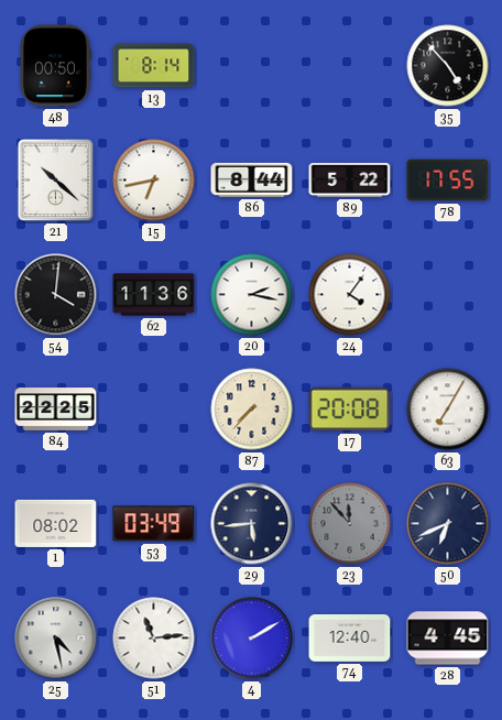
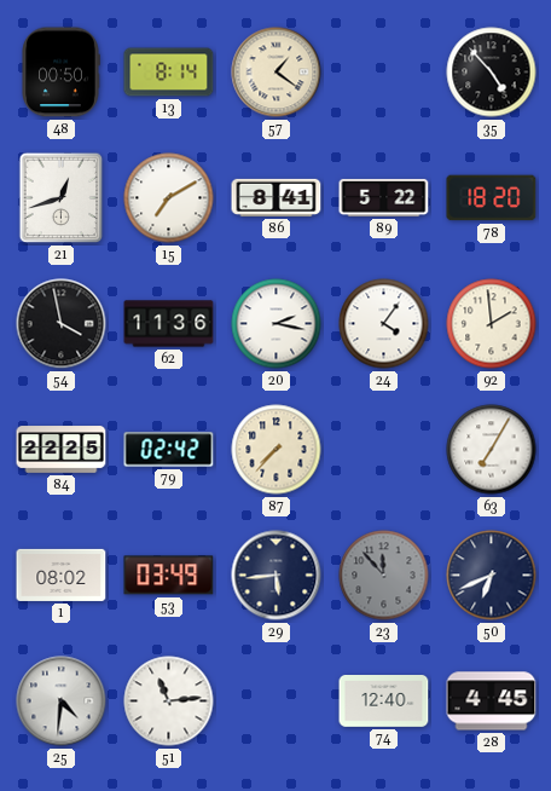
57: none -> 1:21 (277, 73)
21: 10:22 -> 12:42 (62, 198)
15: 6:43 -> 7:10 (169, 198)
86: 8:44 -> 8:41 (277, 197)
78: 17:55 -> 18:20 (492, 198)
54: 4:01 -> 3:58 (62, 324)
92: none -> 1:59 (492, 324)
79: none -> 02:42 (169, 450)
17: 20:08 -> none (350, 410)
25: 4:28 -> 4:31 (62, 701)
4: 2:10 -> none (252, 639)
